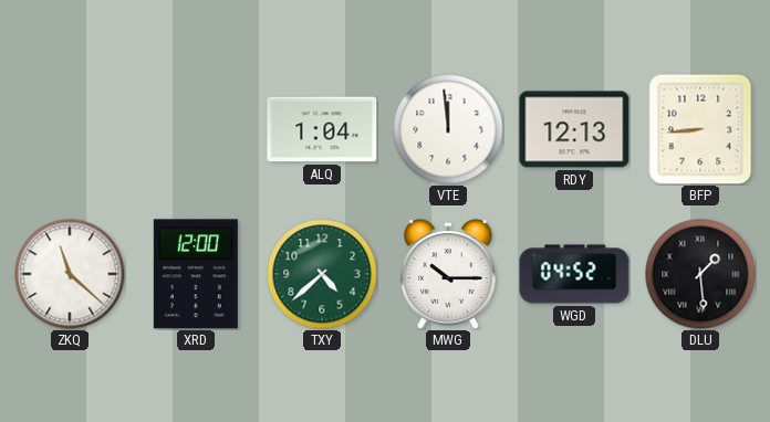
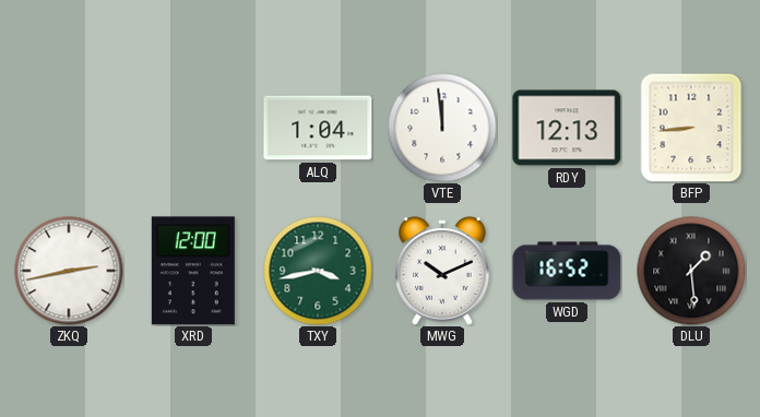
ZKQ: 11:22 -> 2:43 (69, 271)
TXY: 4:38 -> 3:43 (318, 271)
MWG: 10:15 -> 10:11 (442, 271)
WGD: 04:52 -> 16:52 (567, 271)
